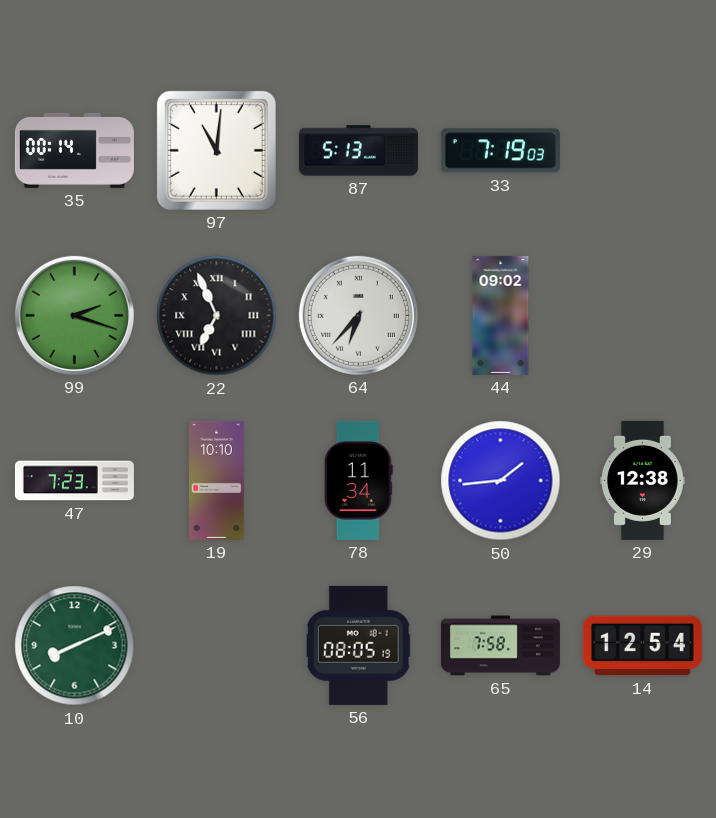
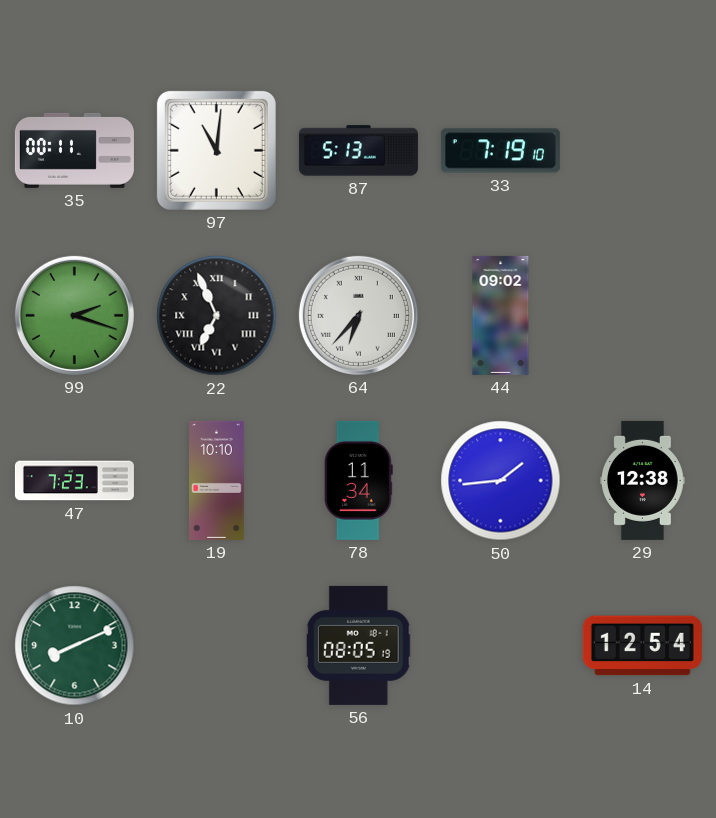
35: 00:14 -> 00:11 (74, 150)
33: 7:19:03 -> 7:19:10 (500, 151)
65: 7:58 -> none (500, 646)
